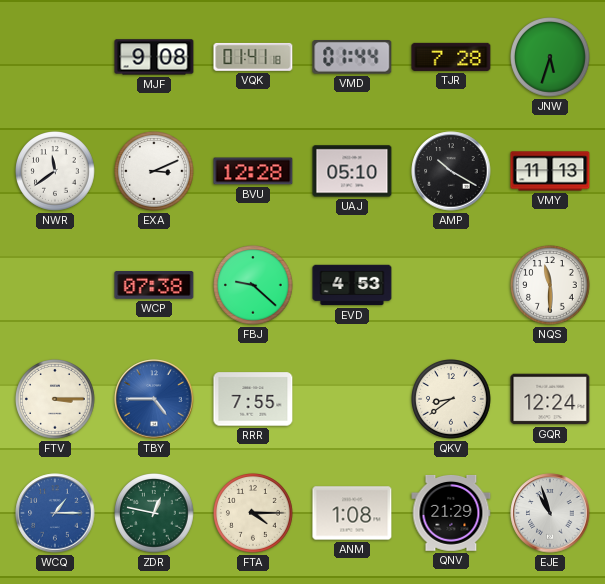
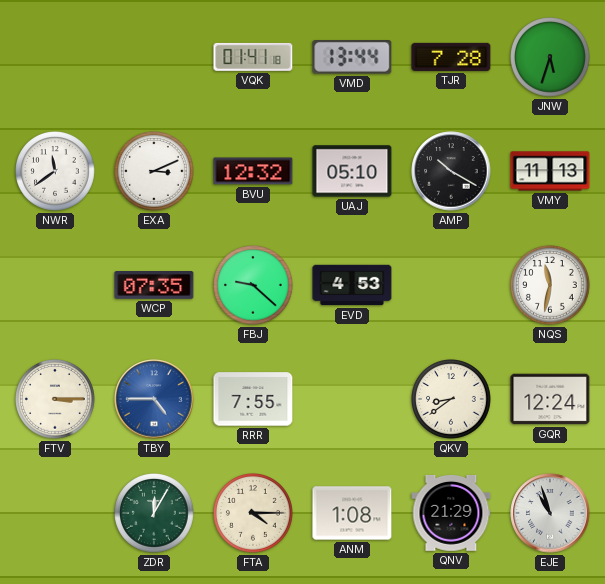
MJF: 9:08 -> none (154, 57)
VMD: 01:44 -> 13:44 (352, 58)
BVU: 12:28 -> 12:32 (253, 171)
WCP: 07:38 -> 07:35 (154, 286)
NQS: 11:30 -> 11:32 (551, 286)
WCQ: 1:15 -> none (55, 513)
ZDR: 12:47 -> 12:05 (155, 514)
